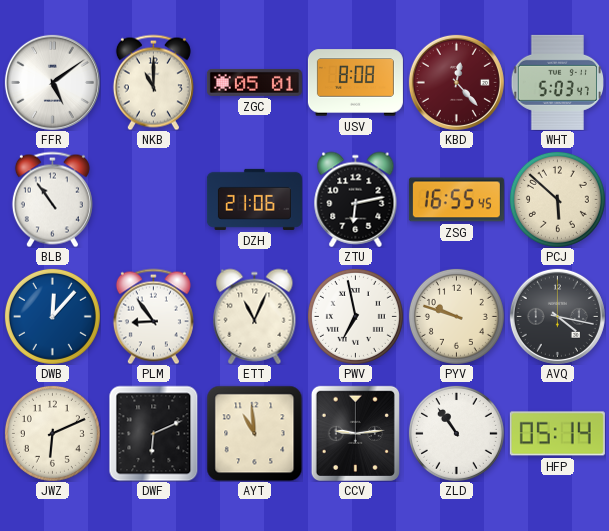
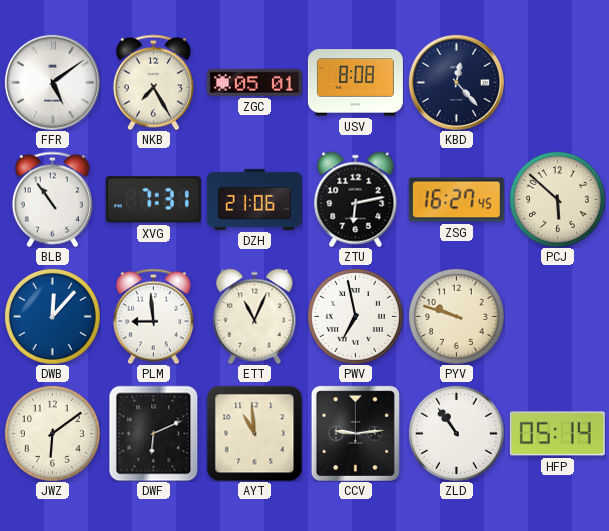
NKB: 11:00 -> 7:25 (153, 82)
KBD dial: burgundy -> navy (456, 82)
WHT: 5:03 -> none (557, 82)
XVG: none -> 7:31 (153, 200)
ZSG: 16:55 -> 16:27 (456, 200)
PLM: 8:54 -> 8:59 (153, 316)
AVQ: 4:17 -> none (557, 316)
JWZ: 6:11 -> 6:09 (52, 433)
